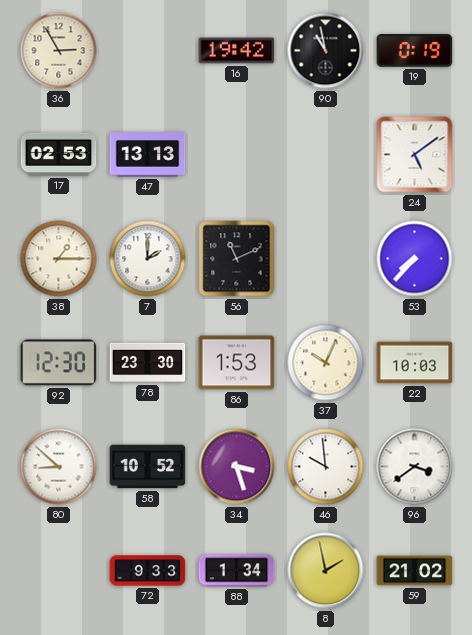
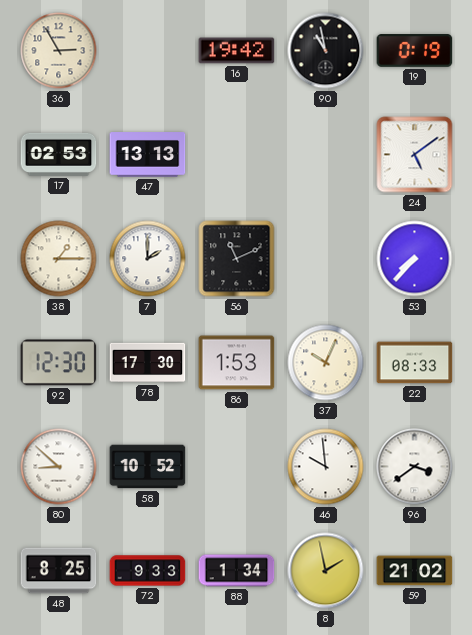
78: 23:30 -> 17:30 (148, 363)
22: 10:03 -> 08:33 (415, 363)
34: 3:27 -> none (237, 467)
48: none -> 8:25 (59, 571)
